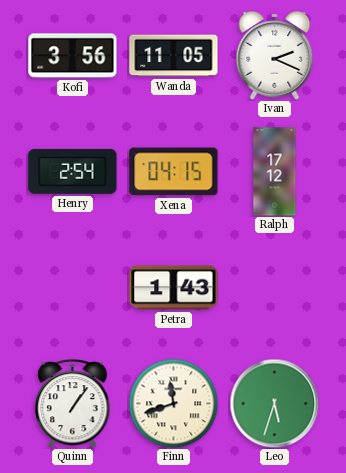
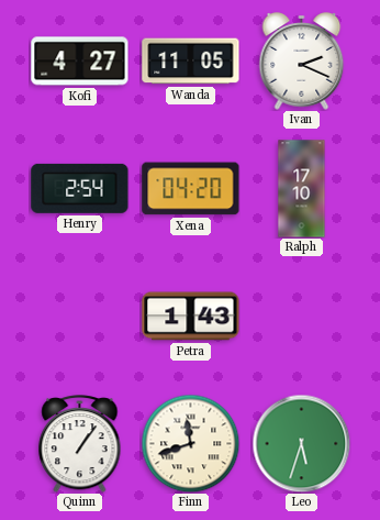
Kofi: 3:56 -> 4:27 (80, 62)
Xena: 04:15 -> 04:20 (191, 189)
Ralph: 17:12 -> 17:10 (302, 189)
